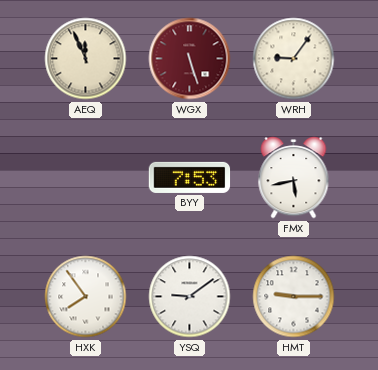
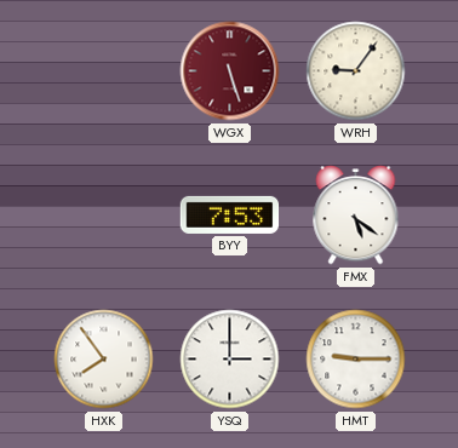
AEQ: 11:56 -> none (86, 59)
FMX: 5:43 -> 5:21 (356, 216)
YSQ: 9:09 -> 3:00 (230, 360)
